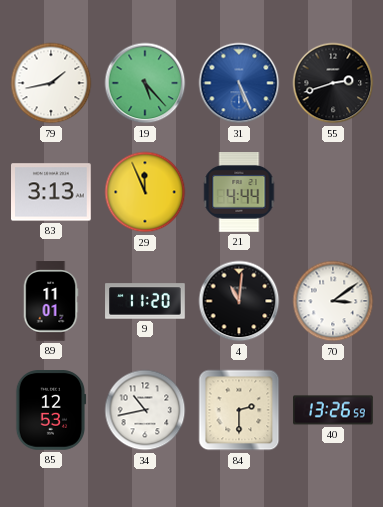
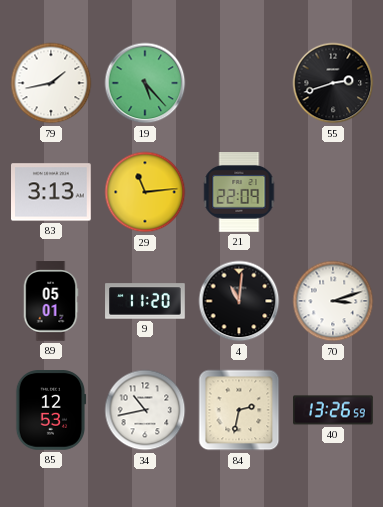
31: 5:26 -> none (239, 83)
29: 11:56 -> 11:14 (145, 192)
21: 4:44 -> 22:09 (239, 192)
89: 11:01 -> 05:01 (51, 301)
70: 3:09 -> 3:12 (333, 301)
84: 2:30 -> 2:32 (239, 410)
